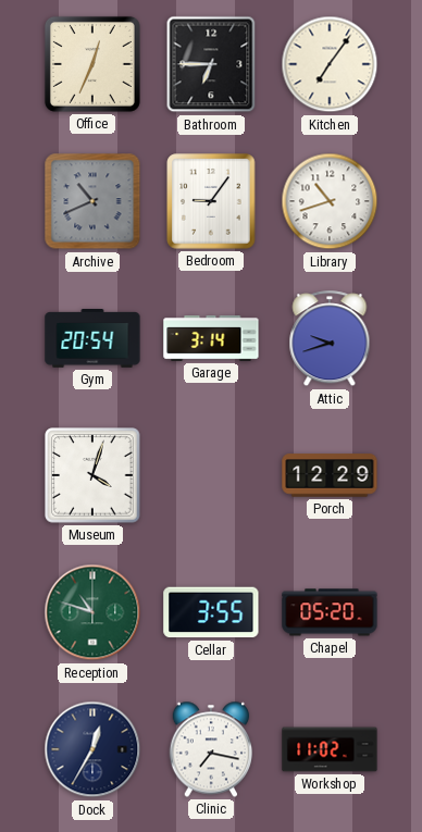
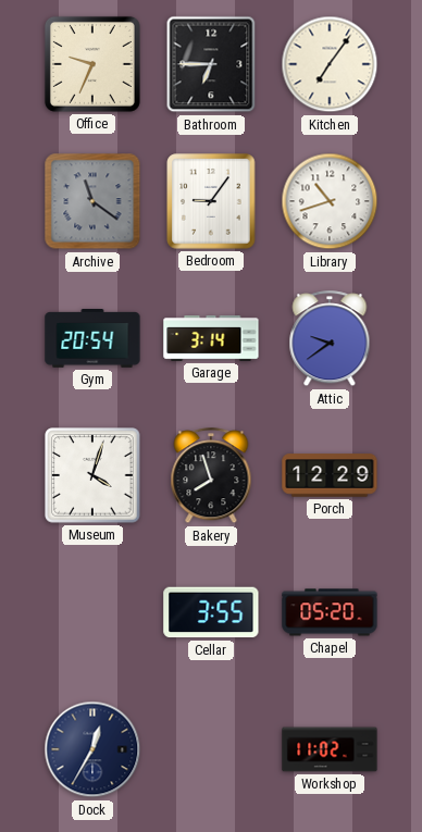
Office: 12:34 -> 9:34 (92, 64)
Archive: 10:41 -> 11:21 (92, 201)
Attic: 9:42 -> 9:39 (330, 339)
Bakery: none -> 7:57 (211, 476)
Reception: 10:48 -> none (92, 612)
Clinic: 7:17 -> none (210, 749)
